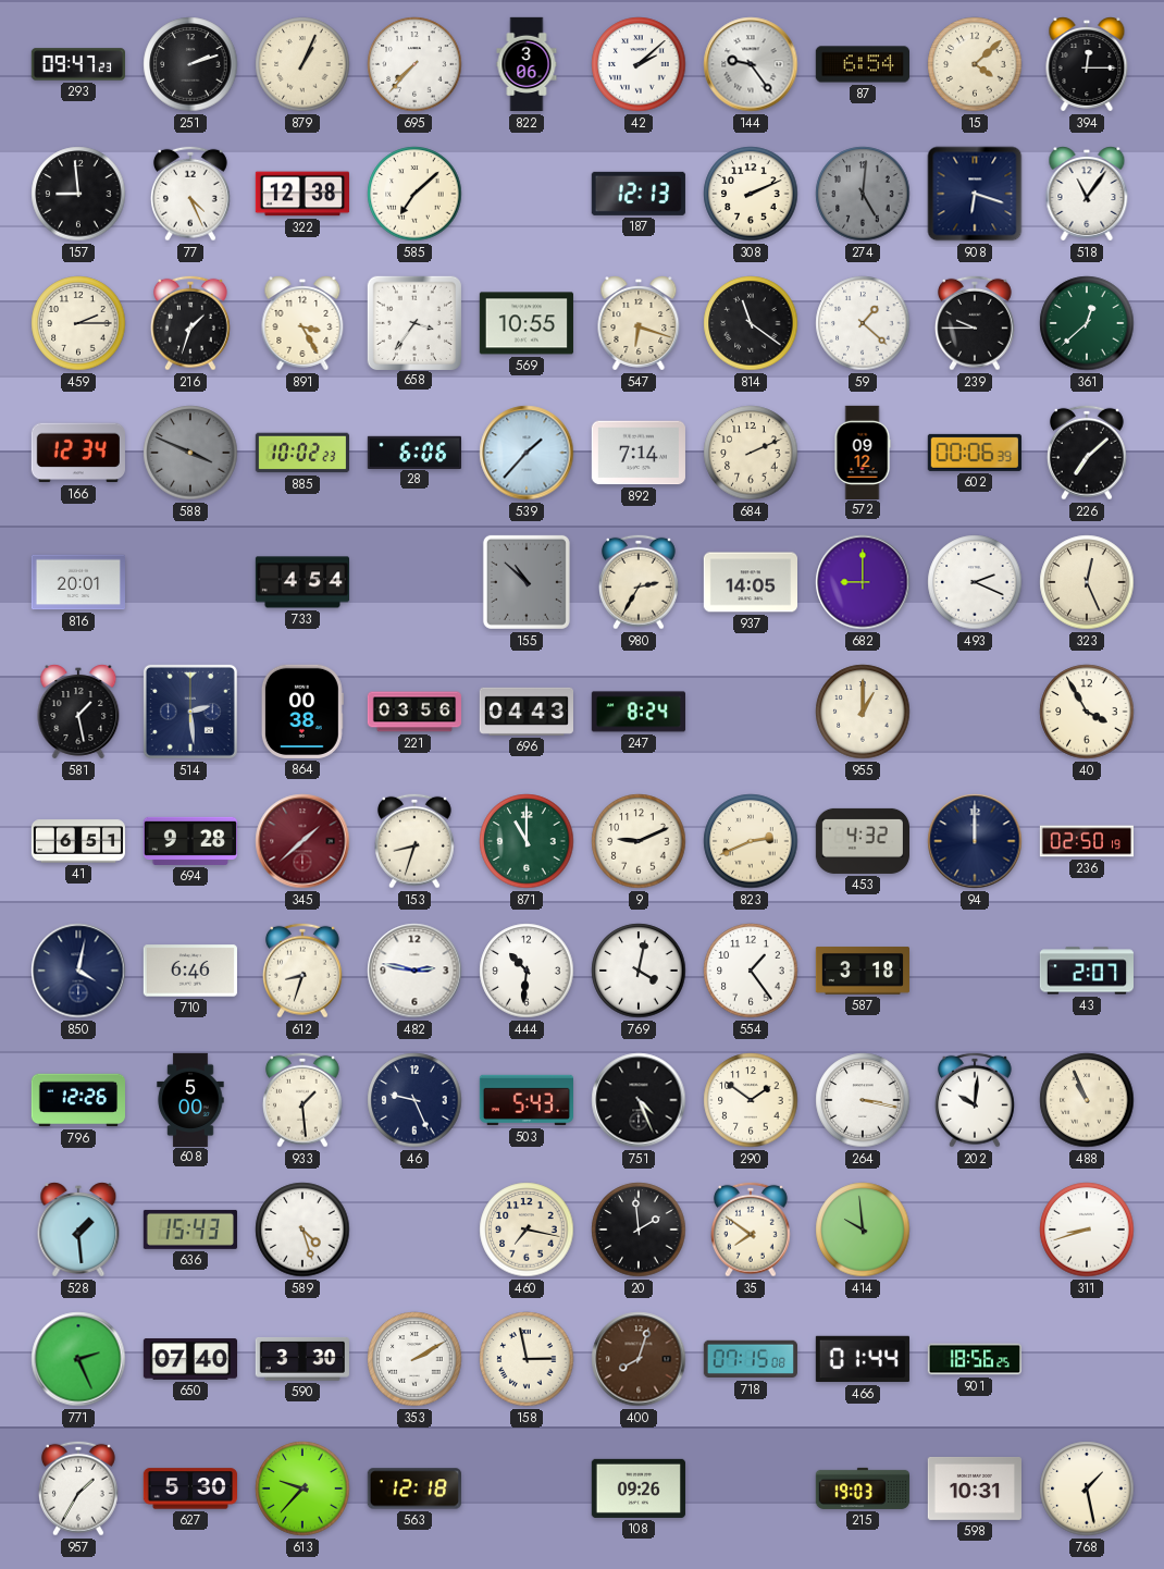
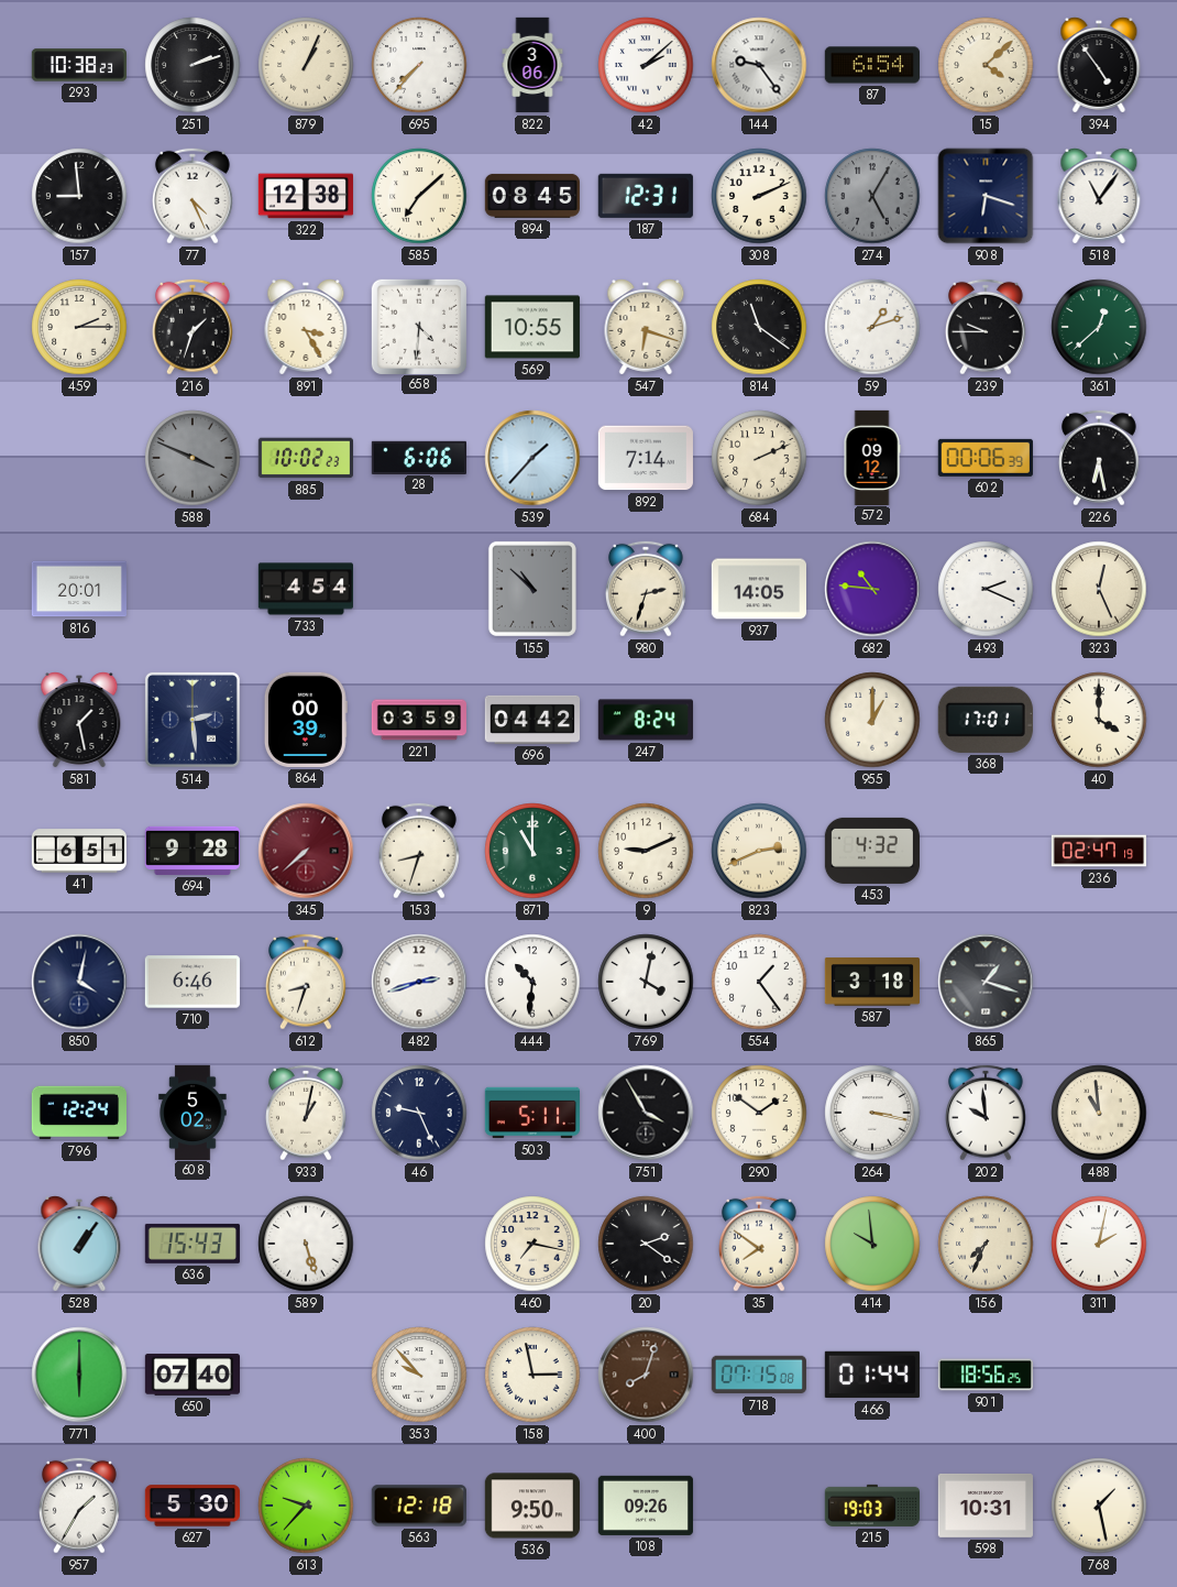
293: 09:47 -> 10:38 (78, 65)
394: 12:15 -> 4:54 (1099, 65)
894: none -> 08:45 (531, 196)
187: 12:13 -> 12:31 (646, 196)
274: 5:01 -> 5:05 (872, 196)
658: 3:36 -> 4:31 (418, 326)
59: 1:22 -> 1:12 (872, 327)
166: 12:34 -> none (78, 453)
226: 7:08 -> 6:28 (1099, 458)
980: 2:35 -> 2:33 (646, 589)
682: 9:00 -> 10:46 (872, 589)
864: 00:38 -> 00:39 (306, 720)
221: 03:56 -> 03:59 (418, 720)
696: 04:43 -> 04:42 (531, 720)
368: none -> 17:01 (986, 720)
40: 3:55 -> 4:00 (1099, 720)
345: 1:38 -> 7:38 (306, 851)
94: 12:00 -> none (975, 841)
236: 02:50 -> 02:47 (1098, 851)
482: 2:47 -> 2:42 (419, 982)
865: none -> 1:18 (986, 982)
43: 2:07 -> none (1086, 971)
796: 12:26 -> 12:24 (78, 1113)
608: 5:00 -> 5:02 (193, 1112)
933: 1:29 -> 1:02 (306, 1113)
503: 5:43 -> 5:11 (531, 1113)
751: 4:26 -> 3:55 (646, 1113)
202: 10:01 -> 9:59 (986, 1113)
488: 10:56 -> 10:59 (1099, 1113)
528: 1:29 -> 1:06 (79, 1244)
589: 4:27 -> 5:27 (306, 1244)
20: 1:59 -> 2:21 (646, 1244)
156: none -> 7:34 (986, 1244)
311: 8:42 -> 2:02 (1099, 1244)
771: 2:26 -> 6:00 (79, 1375)
590: 3:30 -> none (302, 1359)
353: 2:10 -> 9:53 (419, 1375)
536: none -> 9:50 (531, 1506)
